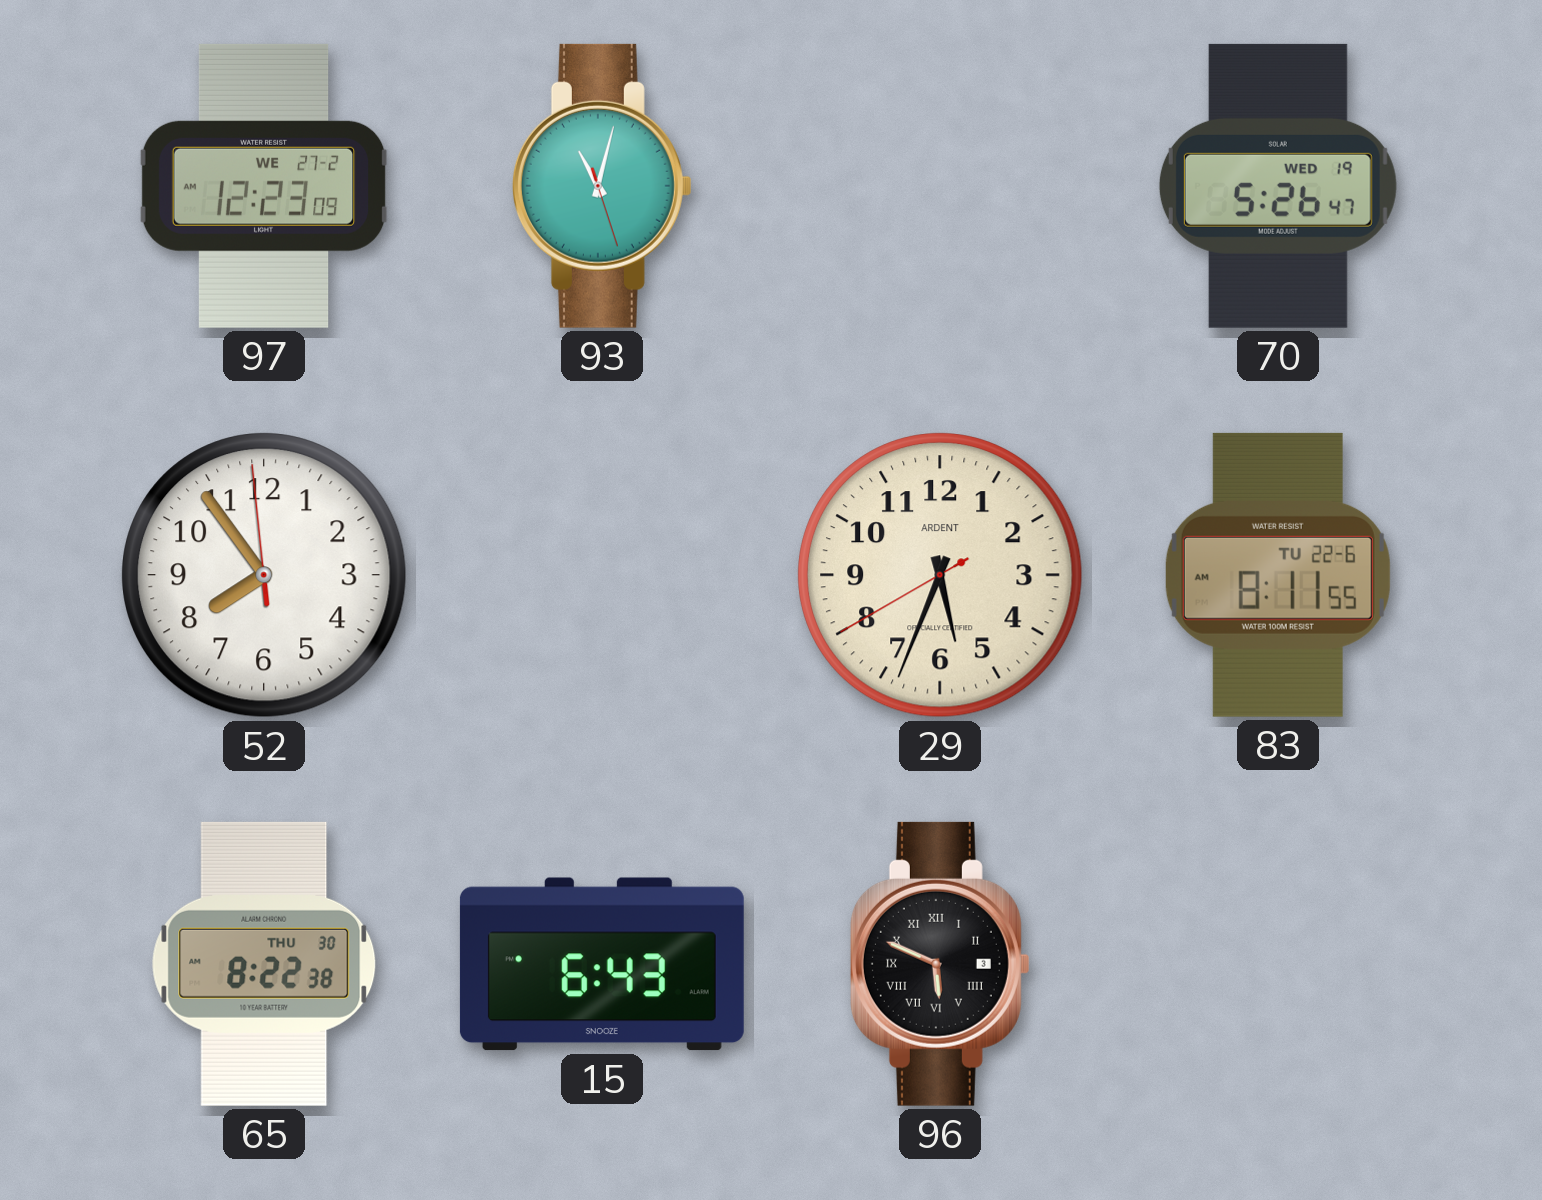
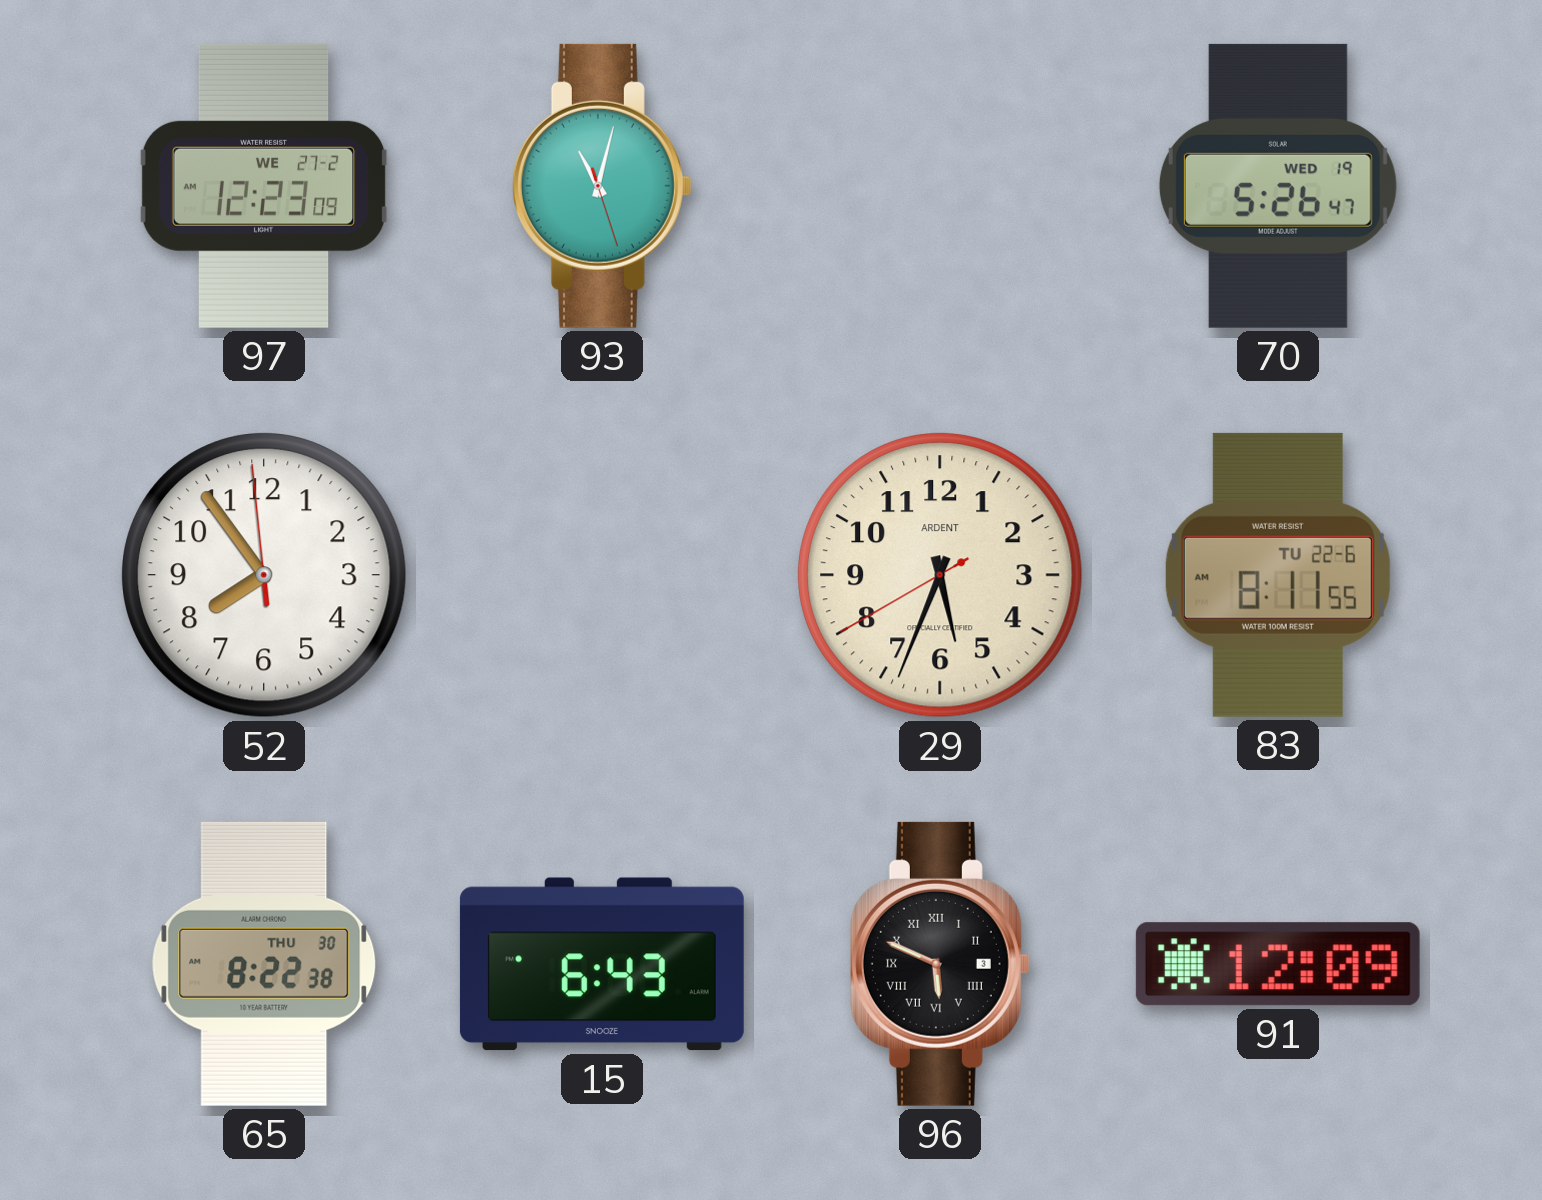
91: none -> 12:09 (1278, 964)
